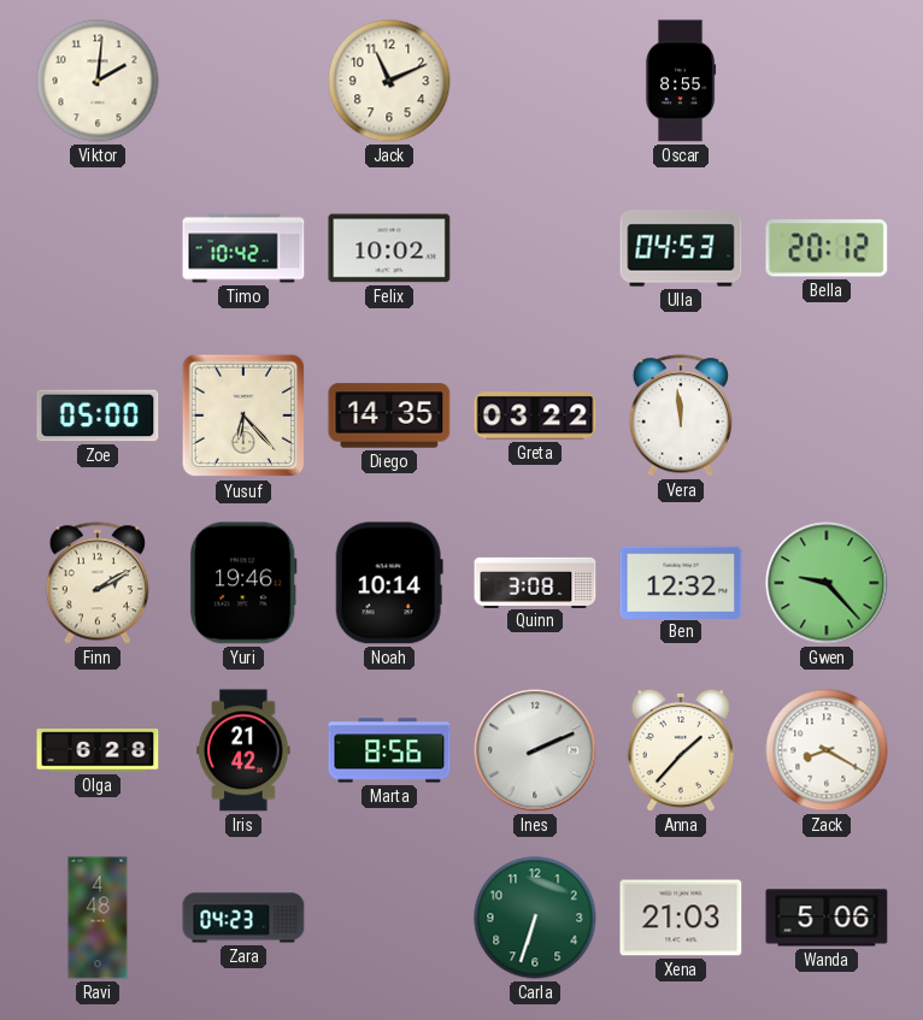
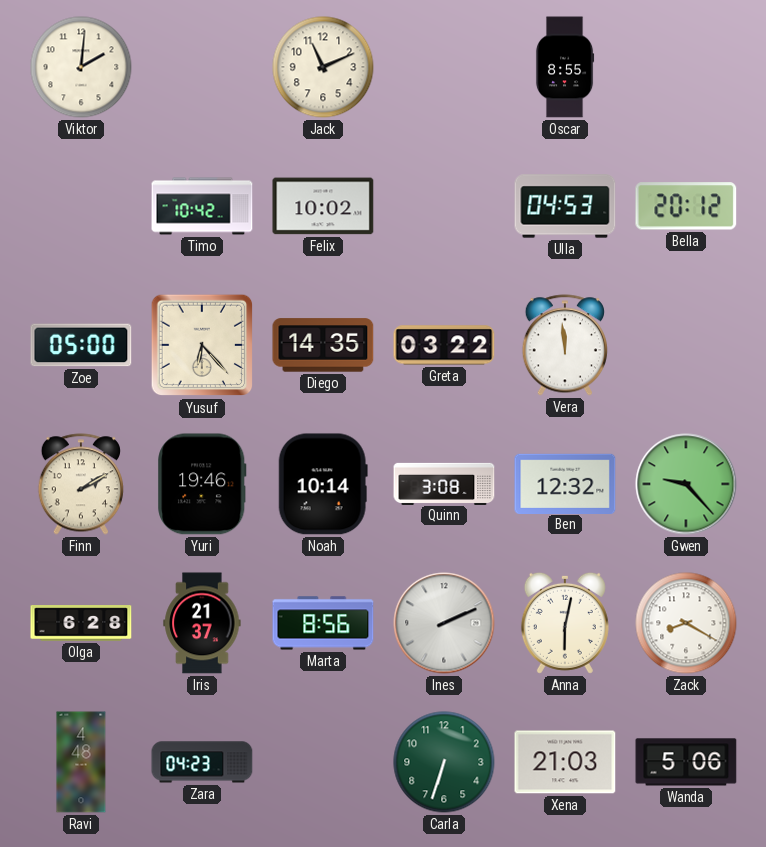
Iris: 21:42 -> 21:37 (202, 623)
Anna: 1:37 -> 6:02 (565, 623)
